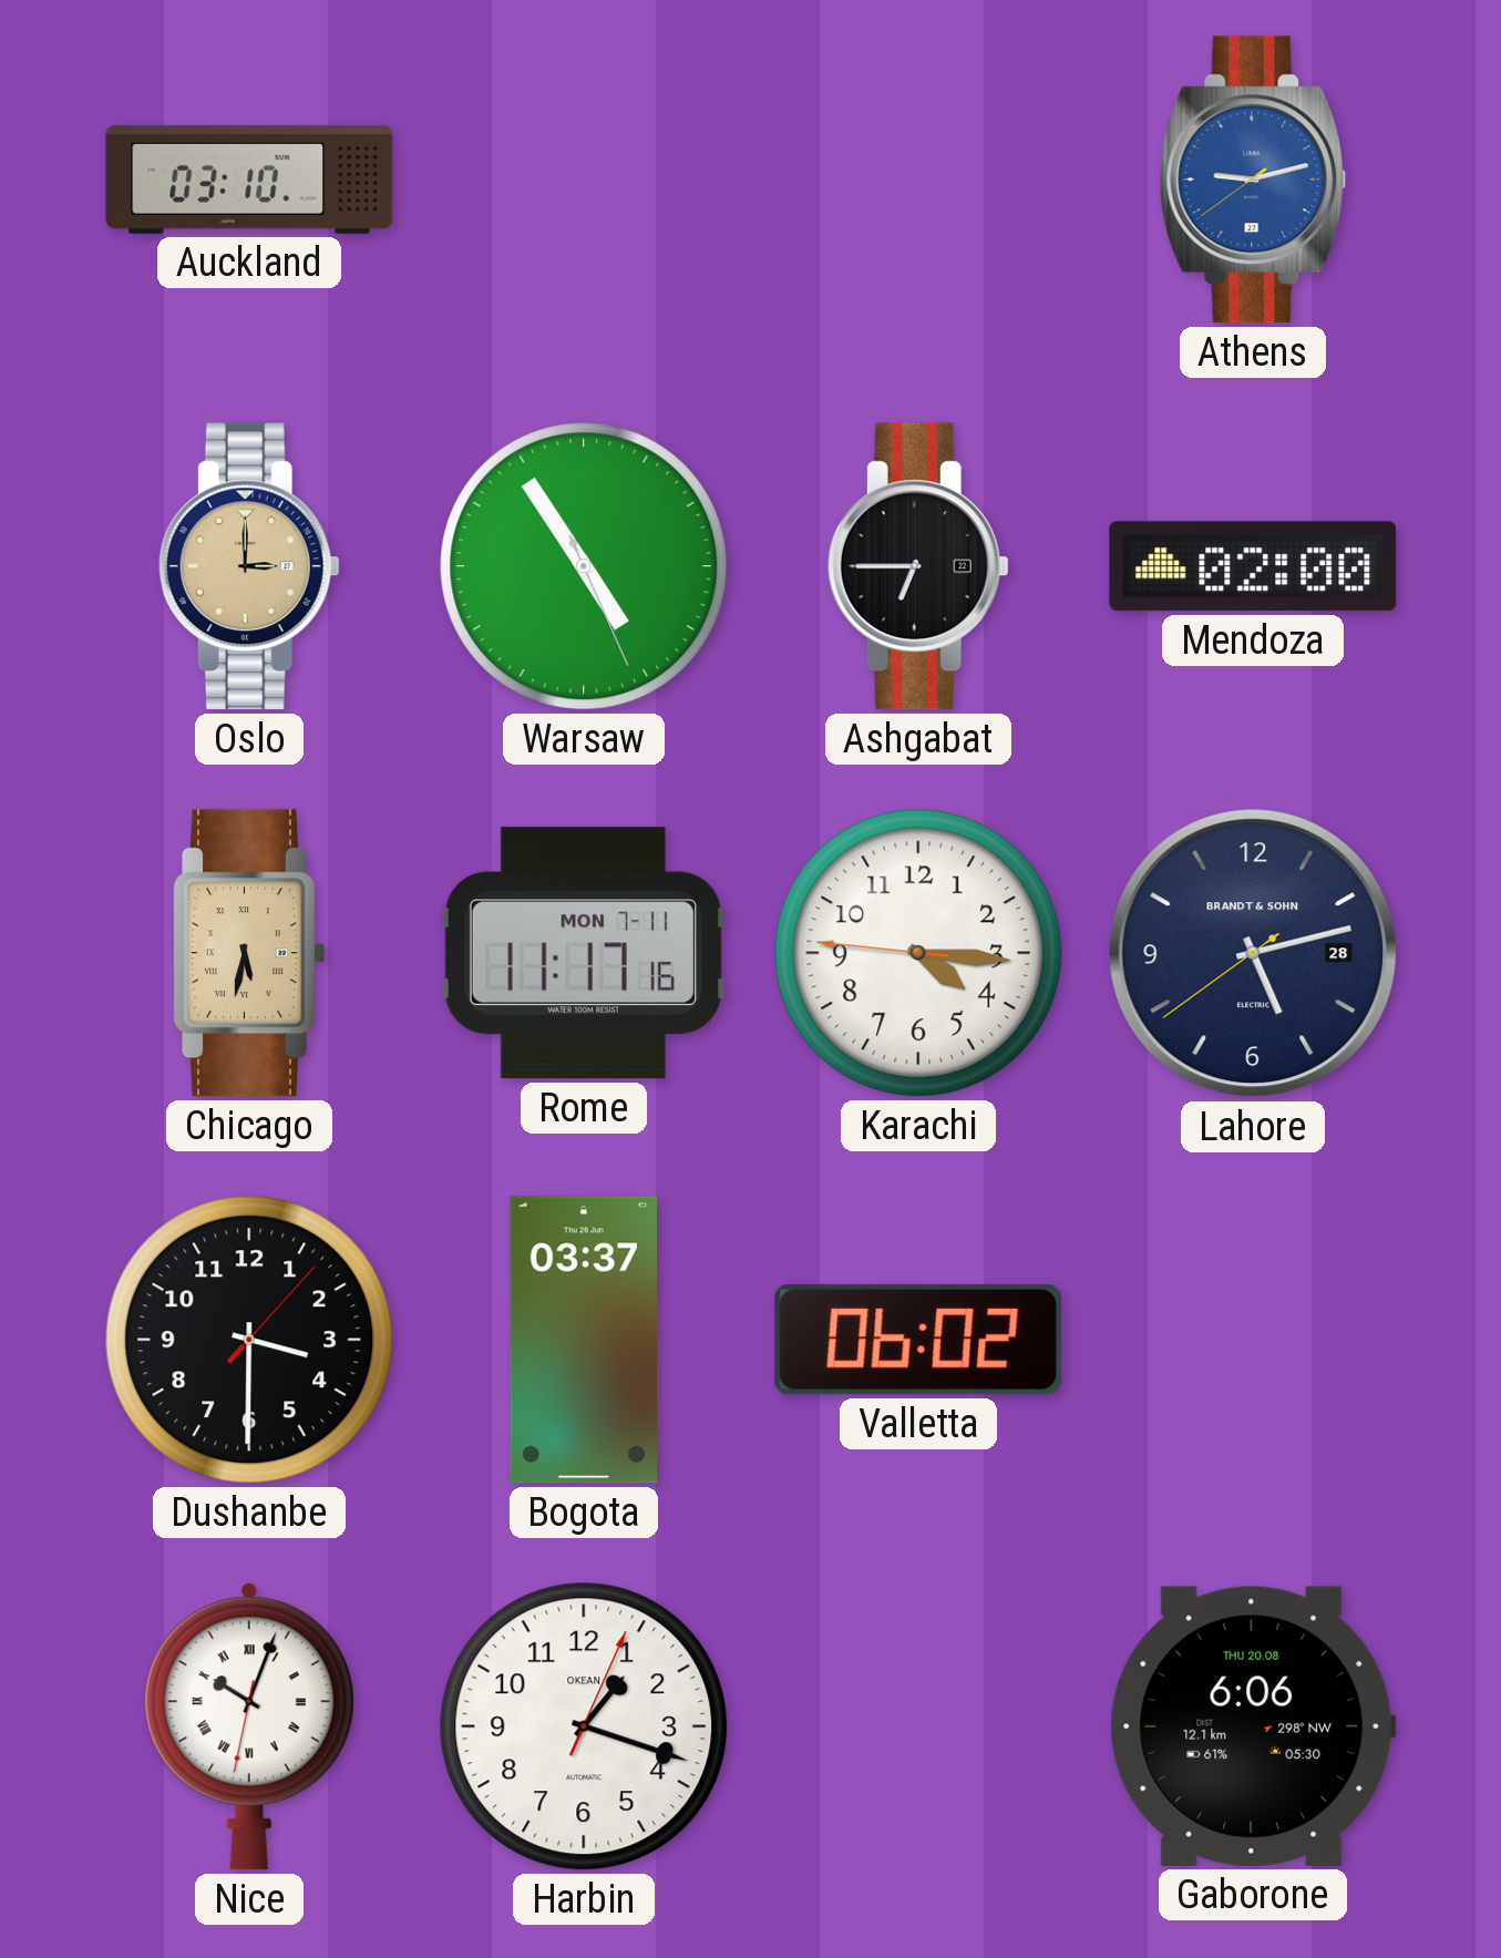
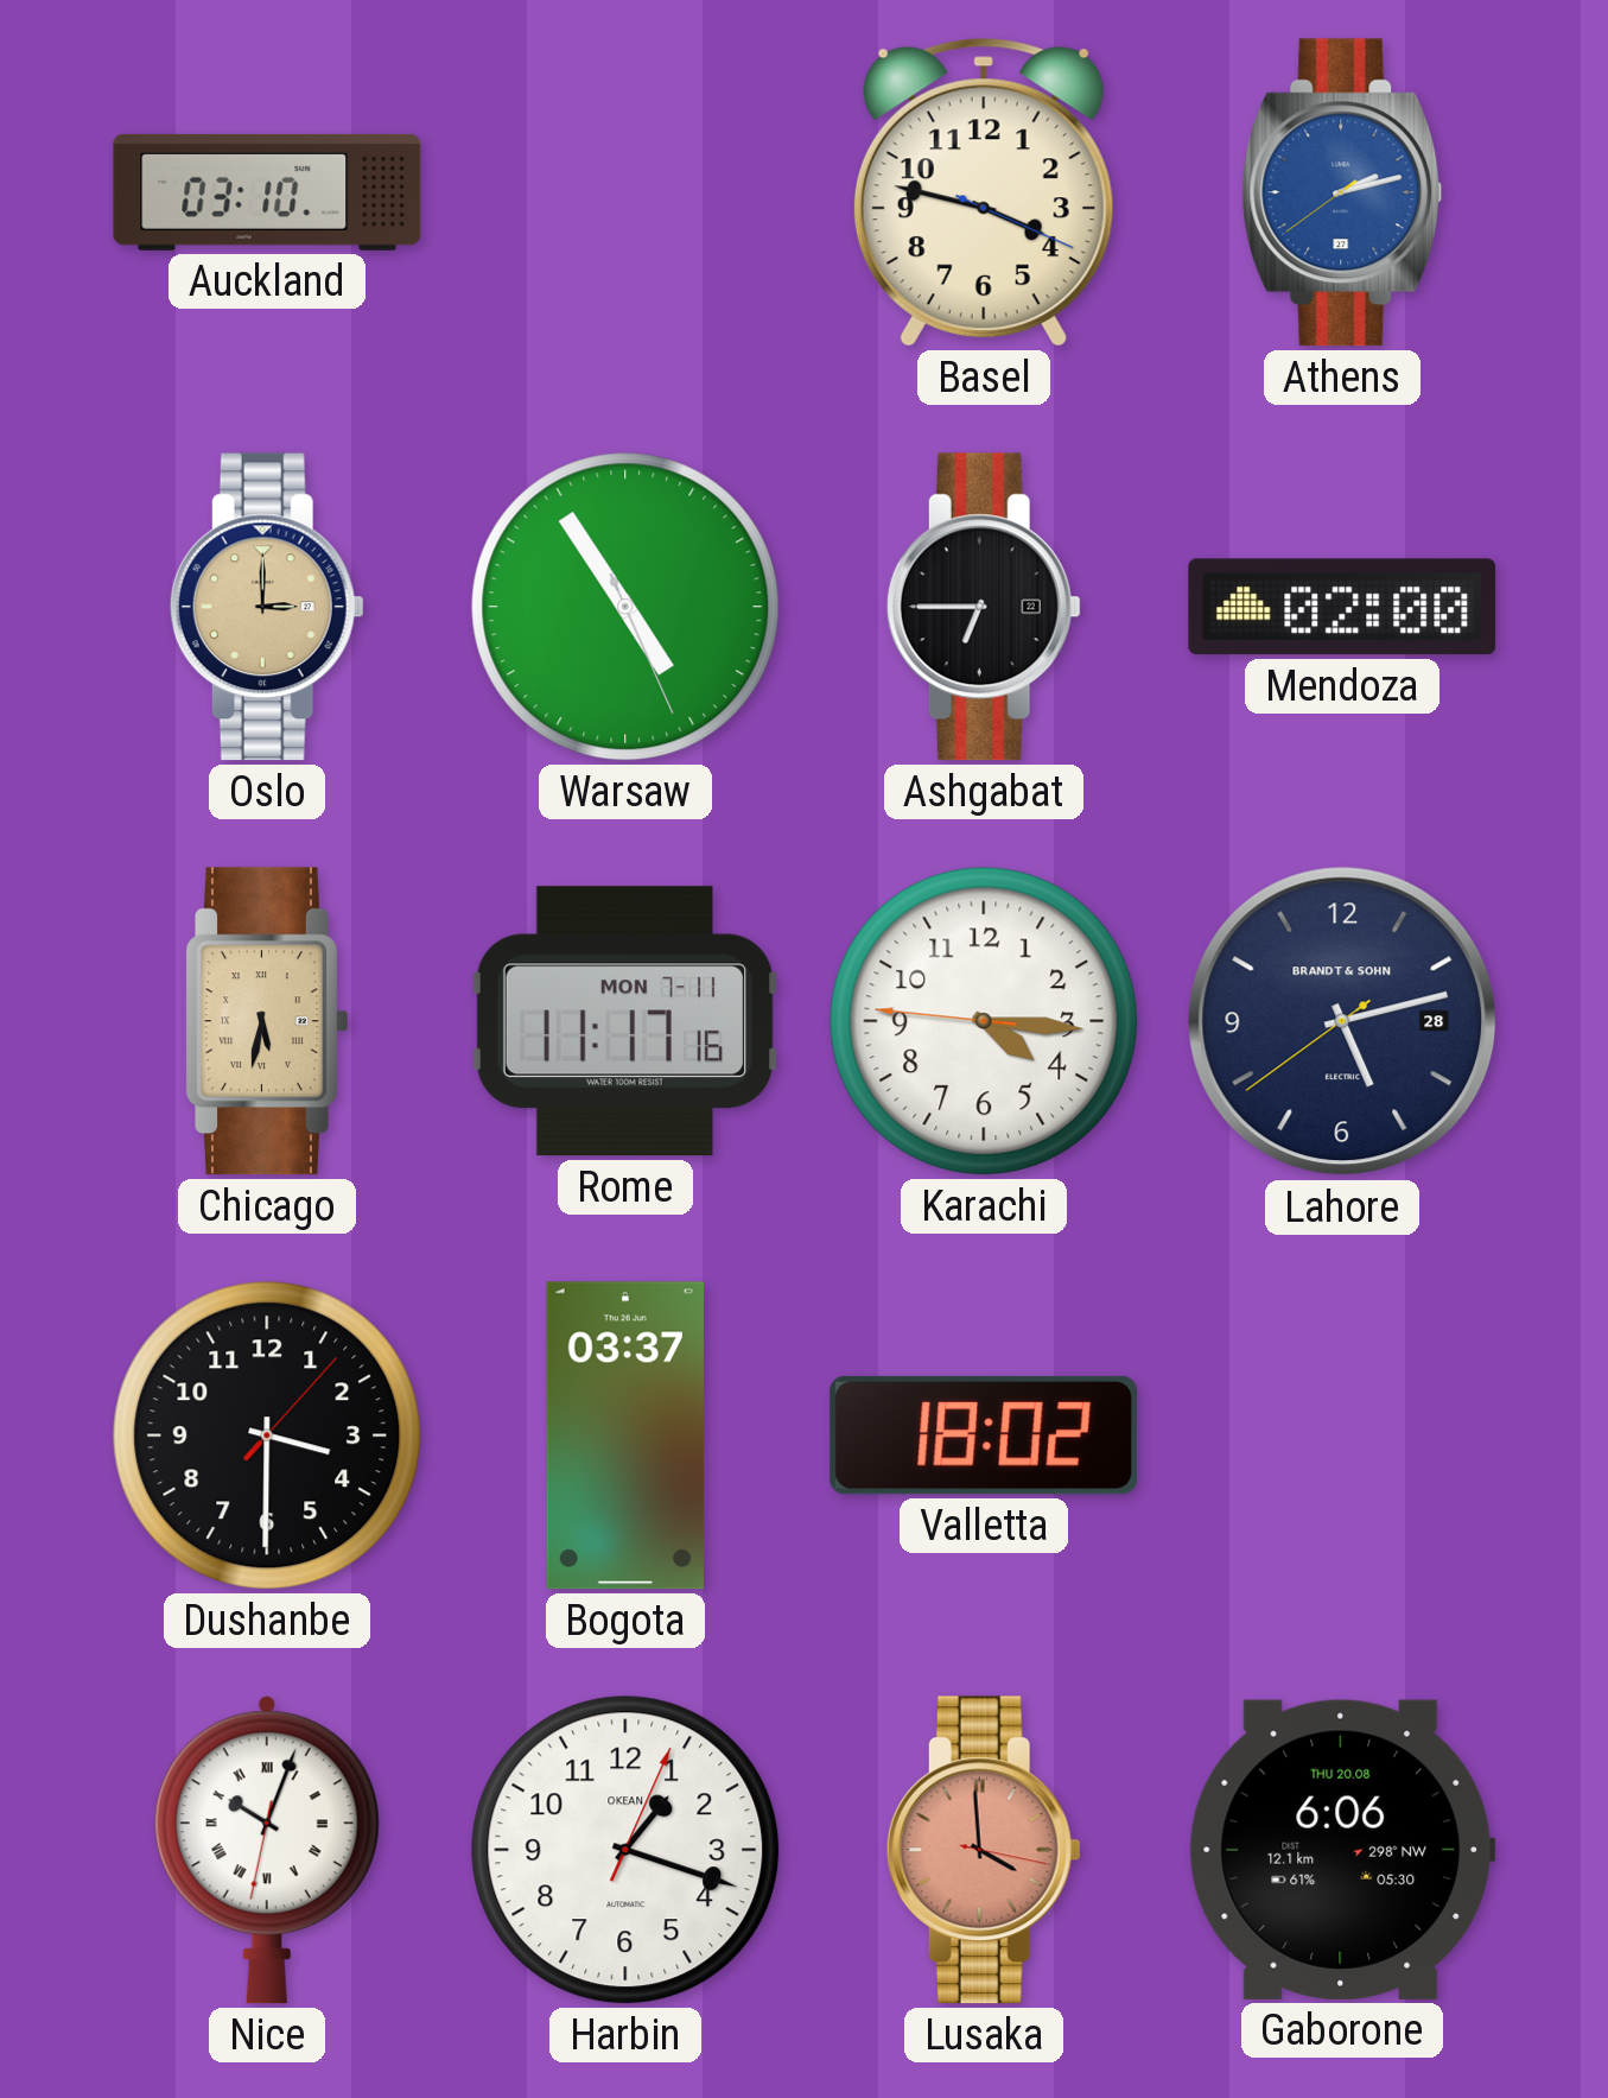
Basel: none -> 3:47 (984, 192)
Athens: 9:12 -> 2:12 (1342, 192)
Valletta: 06:02 -> 18:02 (983, 1435)
Lusaka: none -> 3:59 (984, 1850)
